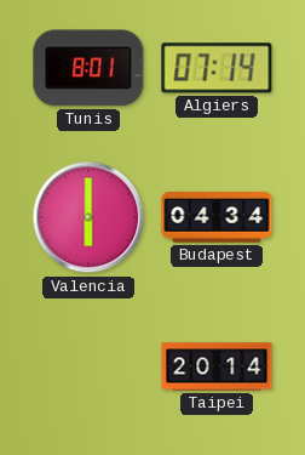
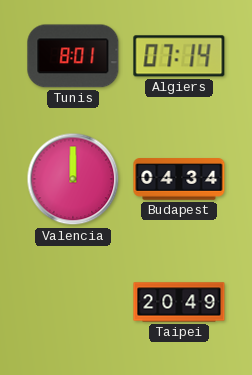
Valencia: 6:00 -> 12:00 (73, 179)
Taipei: 20:14 -> 20:49 (179, 302)
